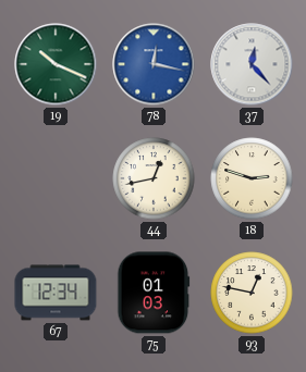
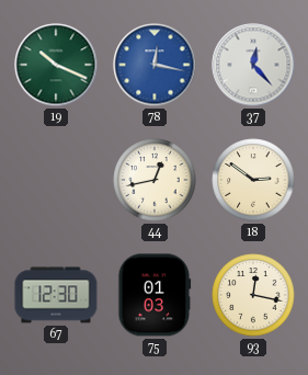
18: 2:48 -> 2:51 (253, 180)
67: 12:34 -> 12:30 (56, 295)
93: 12:47 -> 12:17 (253, 295)
